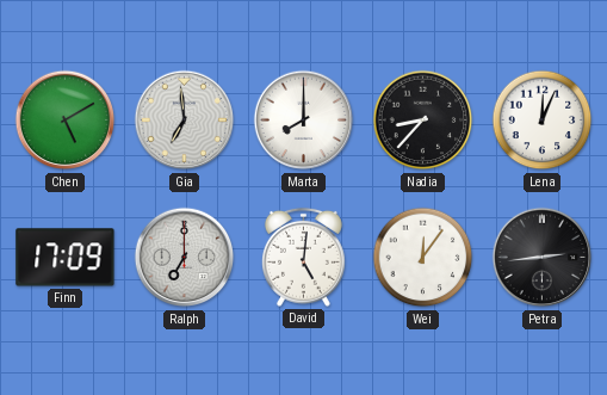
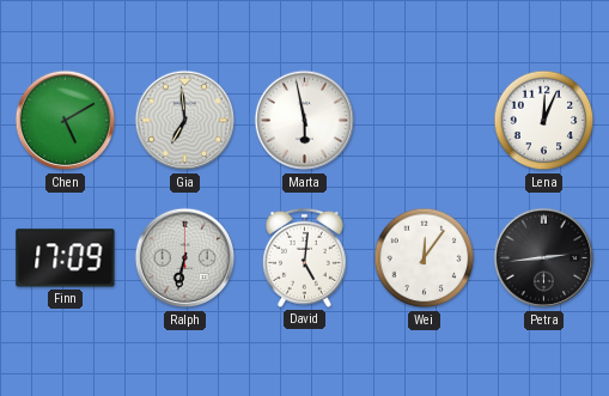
Marta: 8:00 -> 5:58 (305, 121)
Nadia: 8:37 -> none (423, 121)
Ralph: 7:00 -> 6:32 (185, 258)
